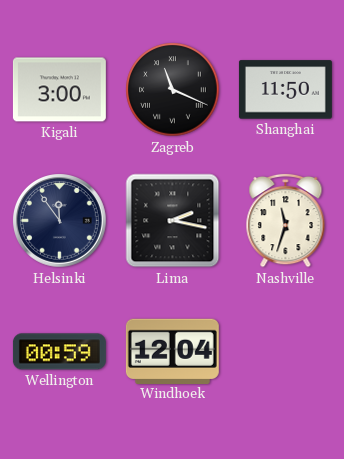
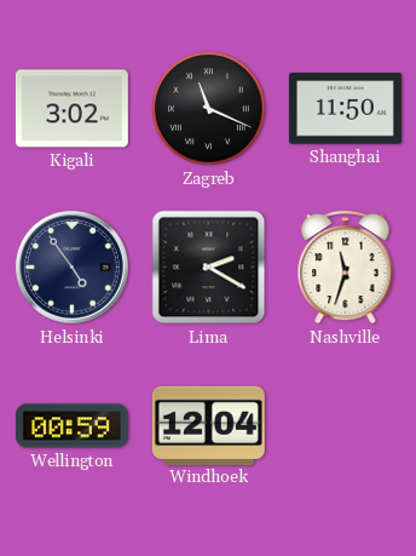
Kigali: 3:00 -> 3:02 (71, 109)
Helsinki: 11:54 -> 4:54 (73, 268)
Lima: 2:17 -> 2:20 (209, 268)
